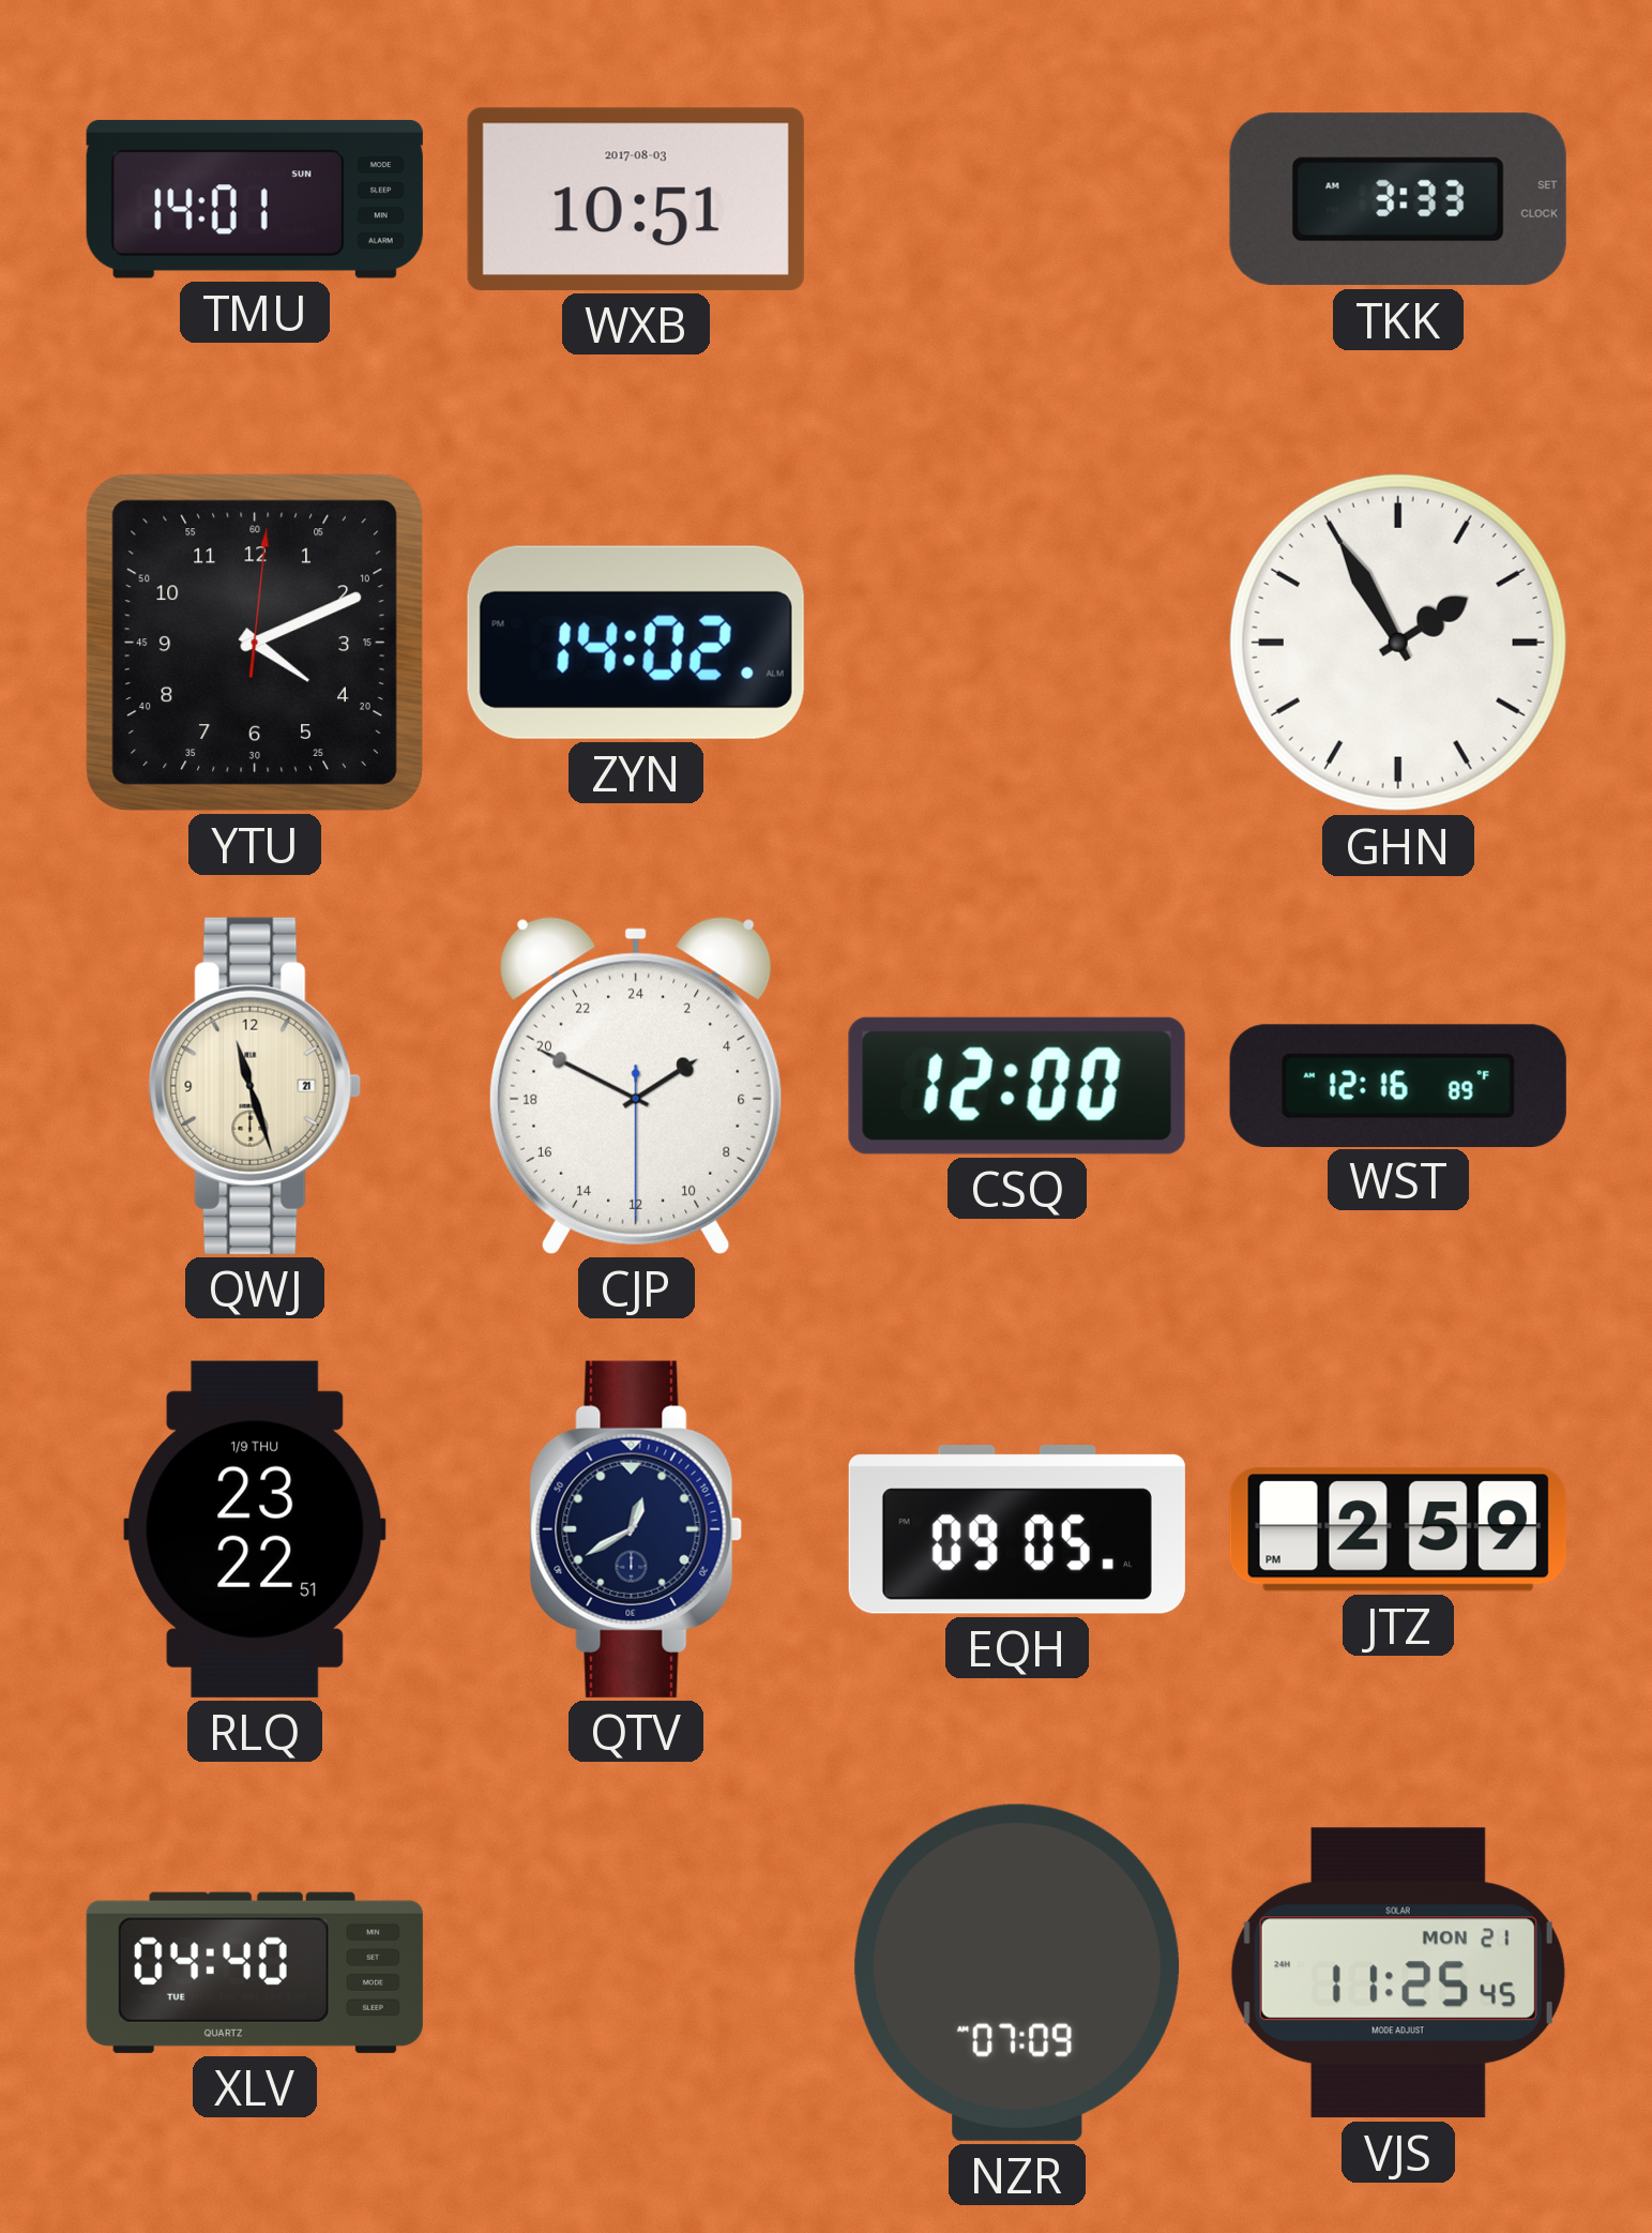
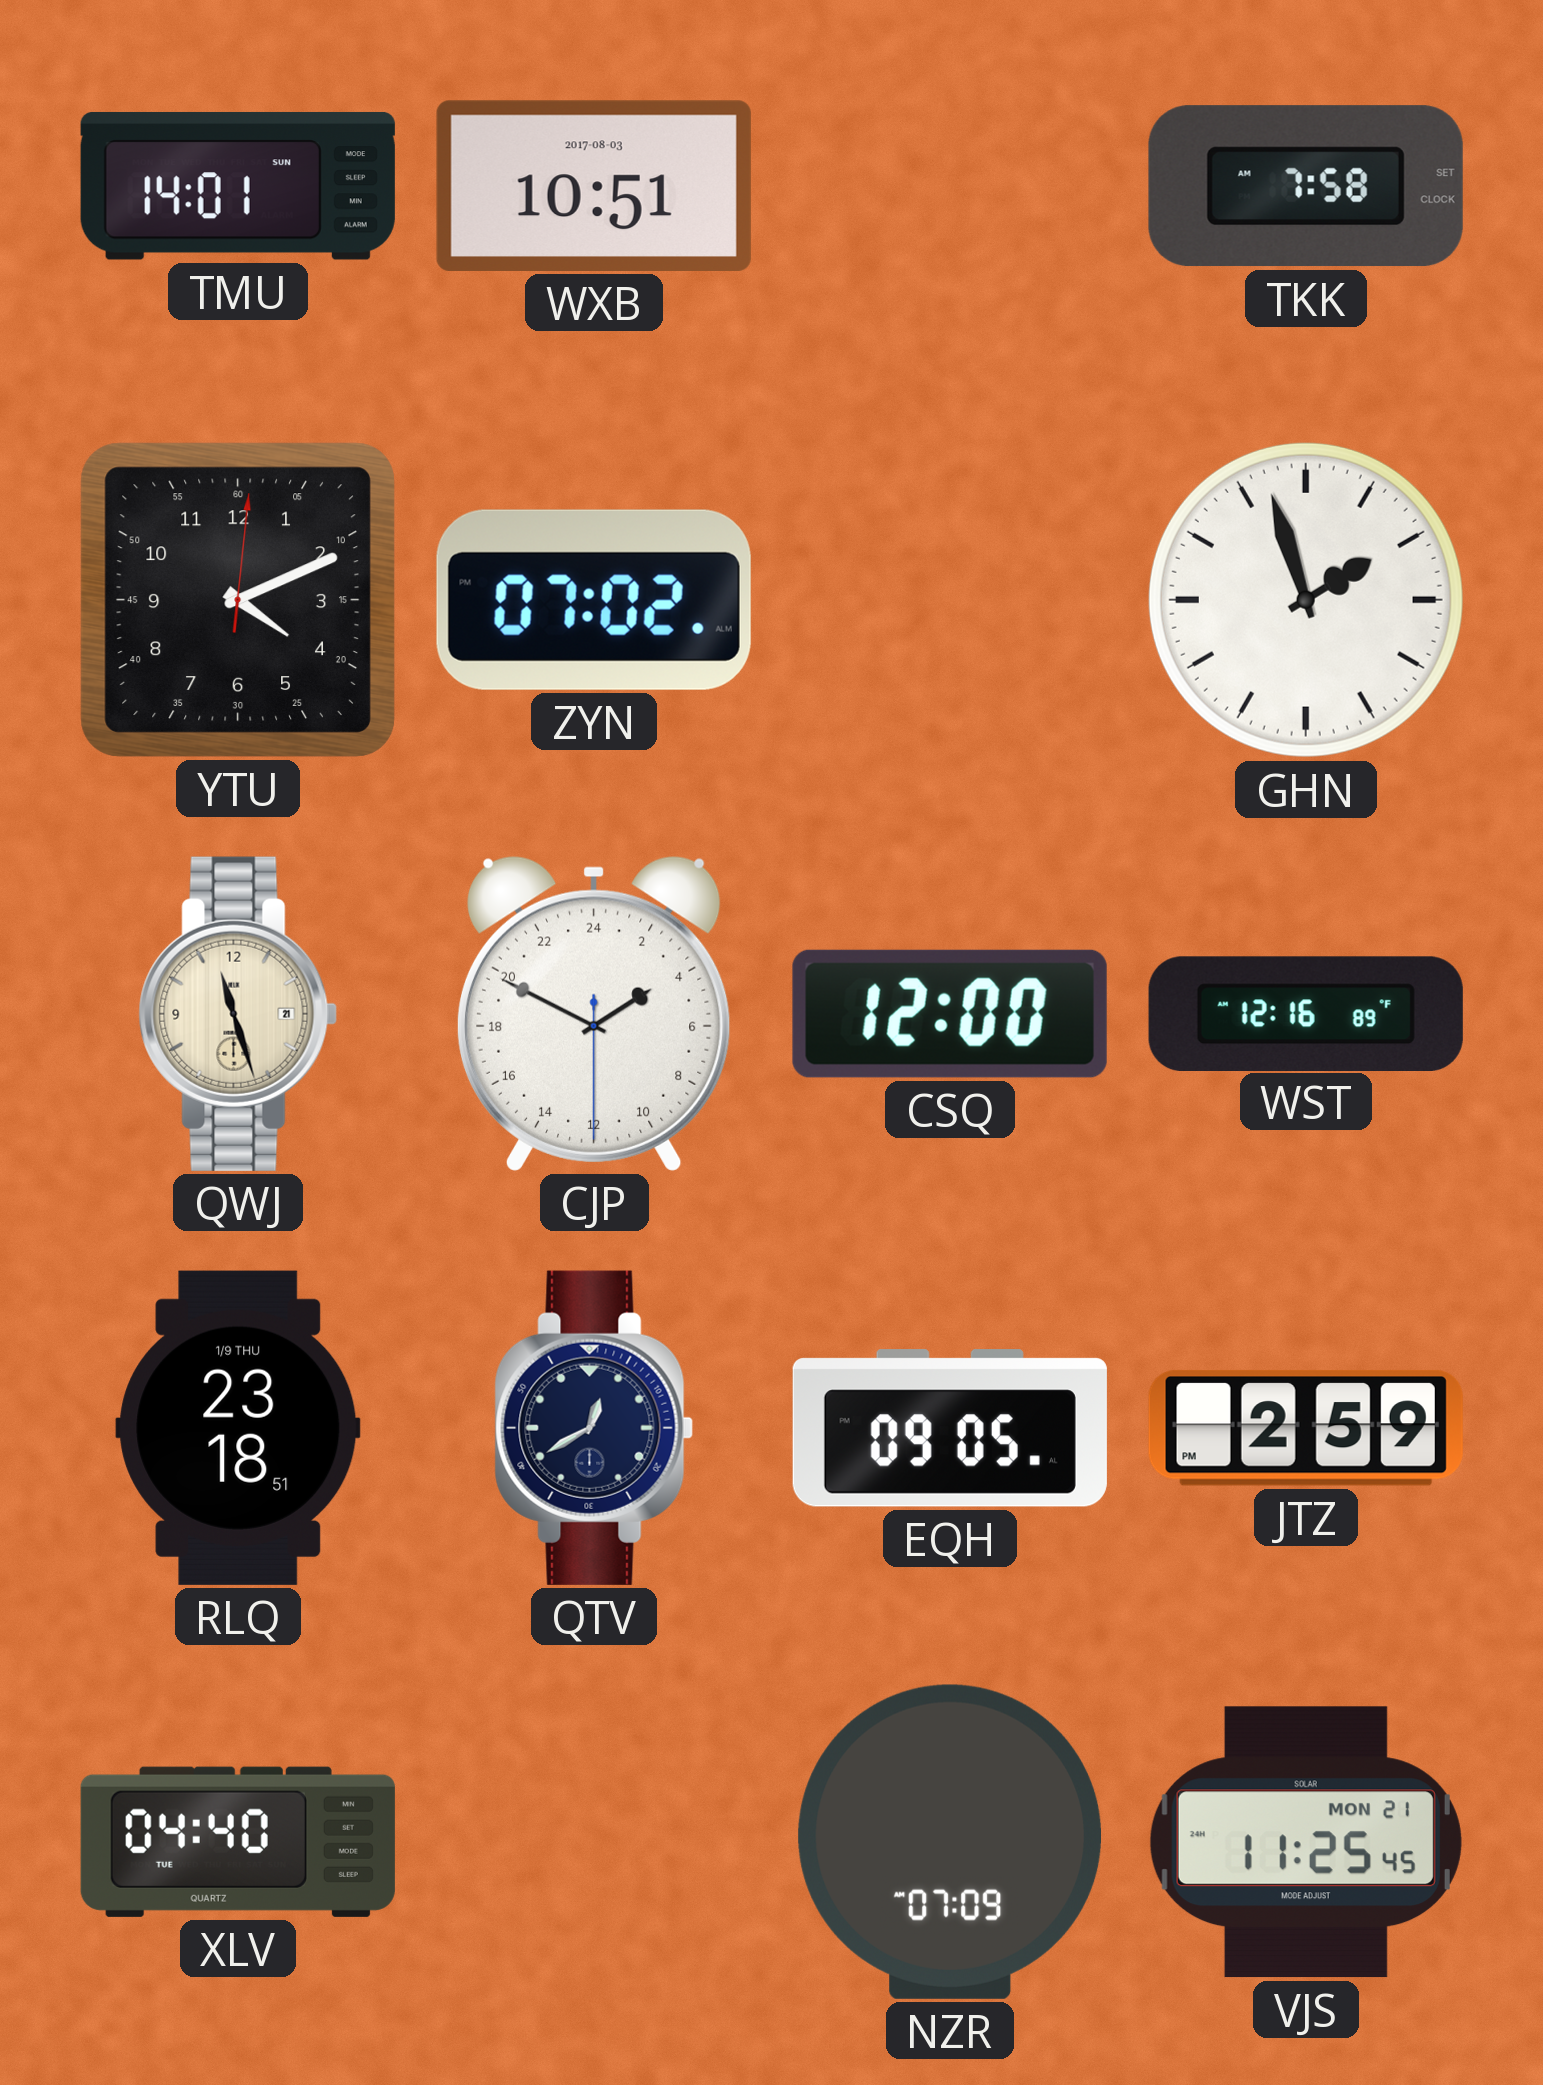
TKK: 3:33 -> 7:58 (1306, 186)
ZYN: 14:02 -> 07:02 (594, 600)
GHN: 1:55 -> 1:57 (1306, 600)
RLQ: 23:22 -> 23:18 (238, 1428)
